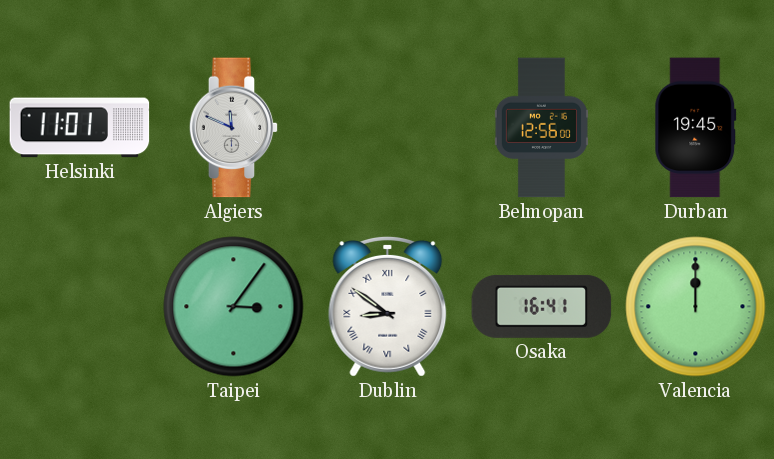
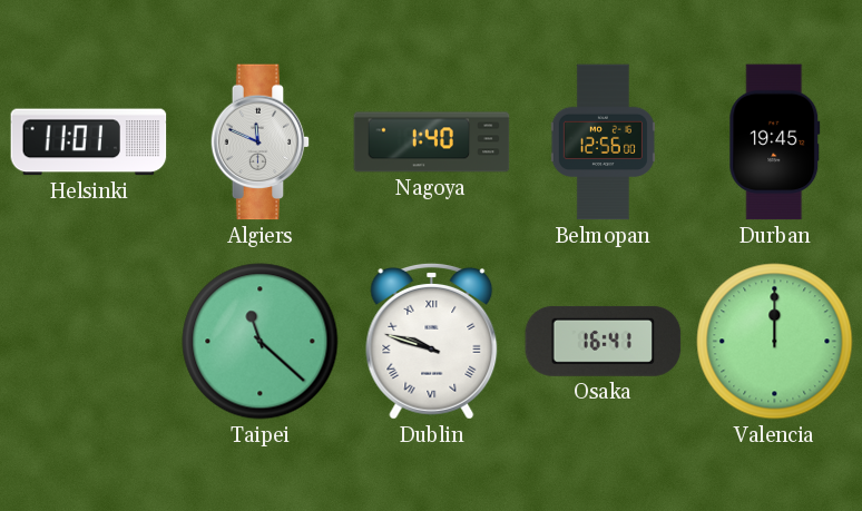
Nagoya: none -> 1:40 (432, 143)
Taipei: 3:06 -> 11:22 (261, 342)
Dublin: 8:51 -> 9:48 (432, 341)
